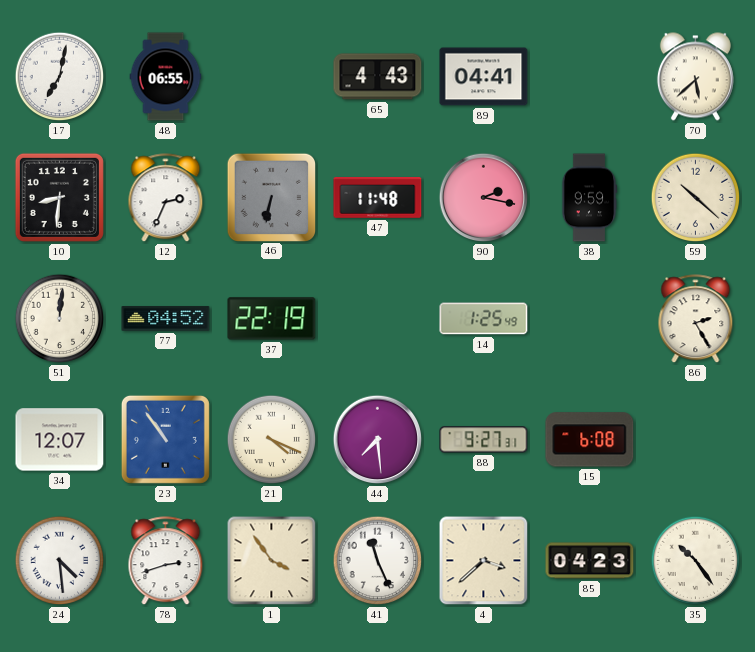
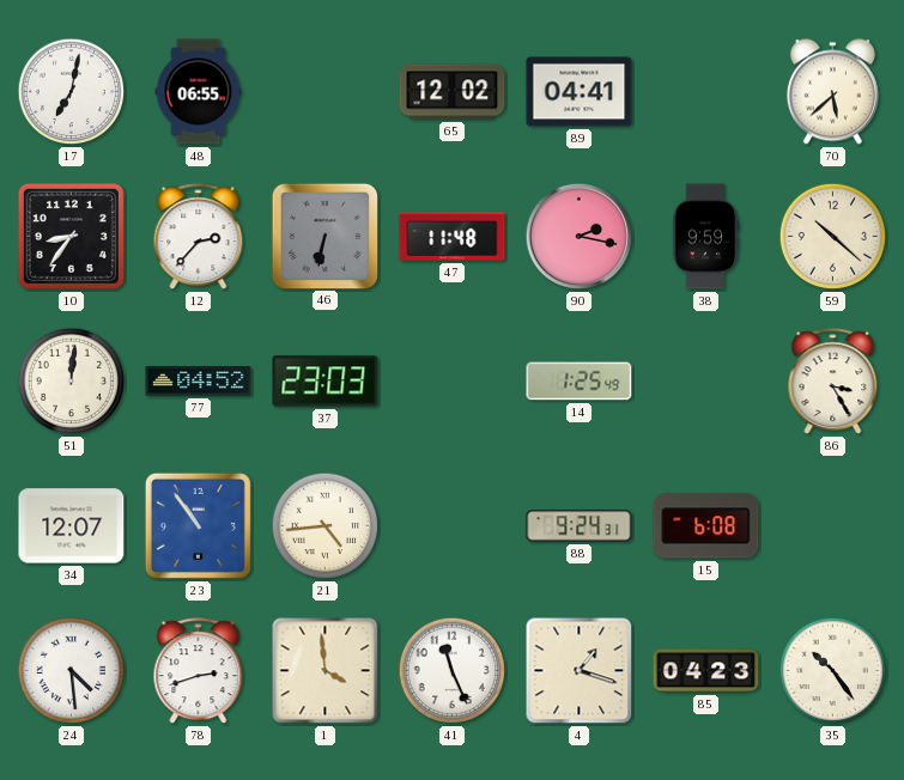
65: 4:43 -> 12:02 (453, 92)
10: 8:31 -> 8:36 (71, 236)
12: 2:34 -> 2:37 (199, 237)
37: 22:19 -> 23:03 (326, 382)
86: 2:25 -> 3:25 (833, 382)
21: 4:19 -> 4:44 (326, 526)
44: 7:29 -> none (378, 440)
88: 9:27 -> 9:24 (580, 526)
1: 3:54 -> 3:59 (326, 671)
4: 3:38 -> 1:18 (580, 671)
